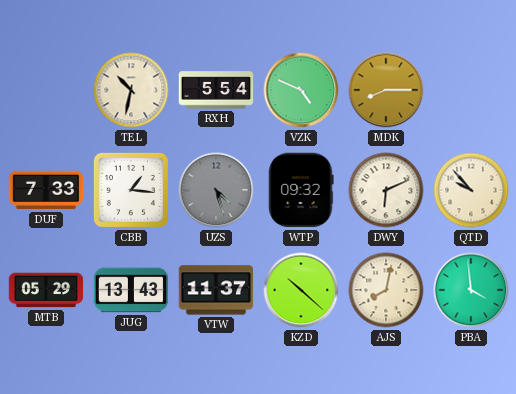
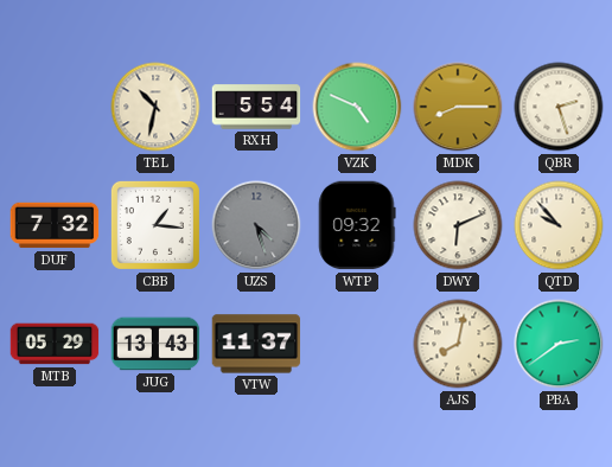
QBR: none -> 2:27 (559, 107)
DUF: 7:33 -> 7:32 (55, 225)
KZD: 10:22 -> none (301, 290)
PBA: 3:59 -> 2:39 (559, 344)
